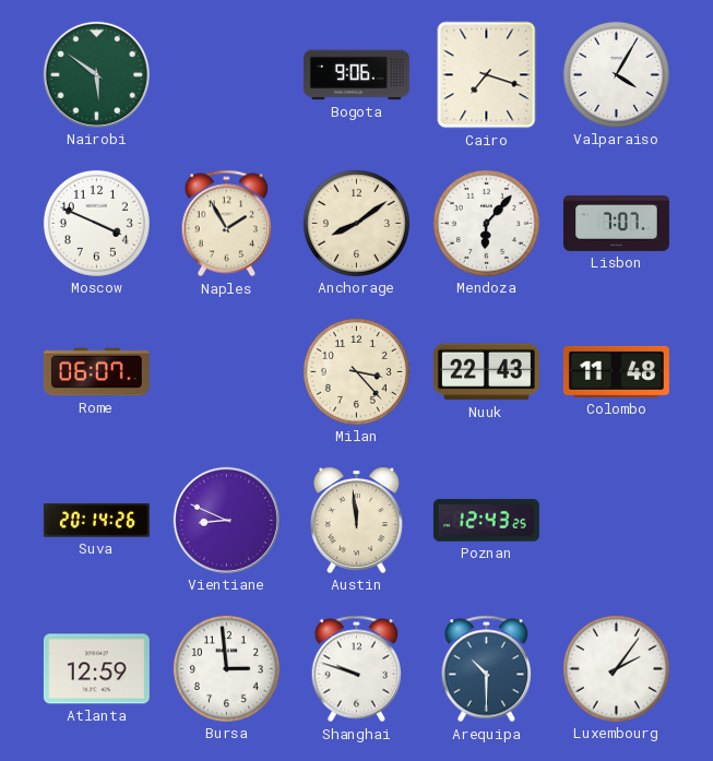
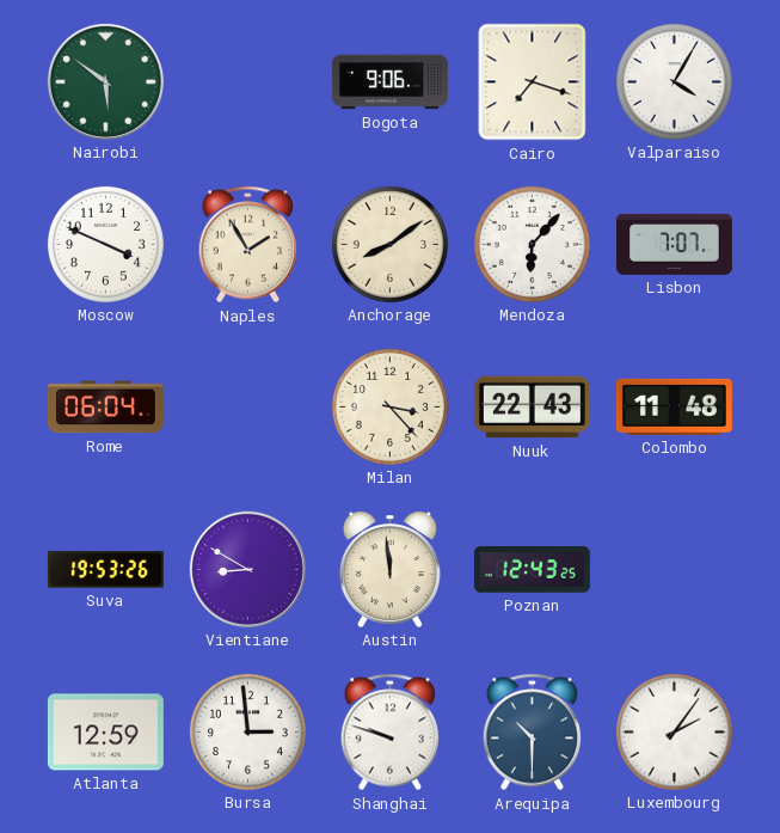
Rome: 06:07 -> 06:04 (105, 408)
Suva: 20:14 -> 19:53 (105, 570)
Vientiane: 8:49 -> 8:50 (247, 569)
